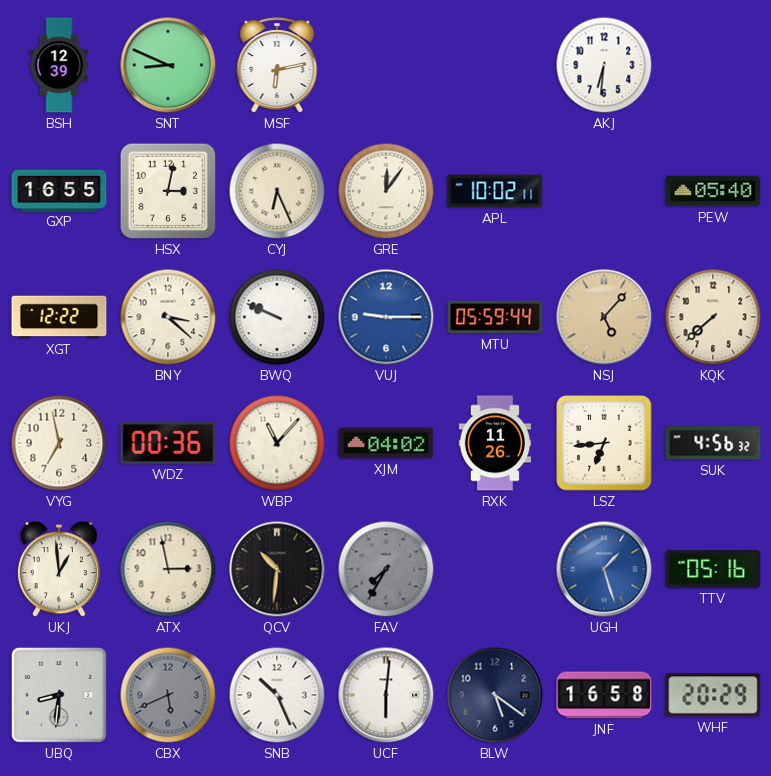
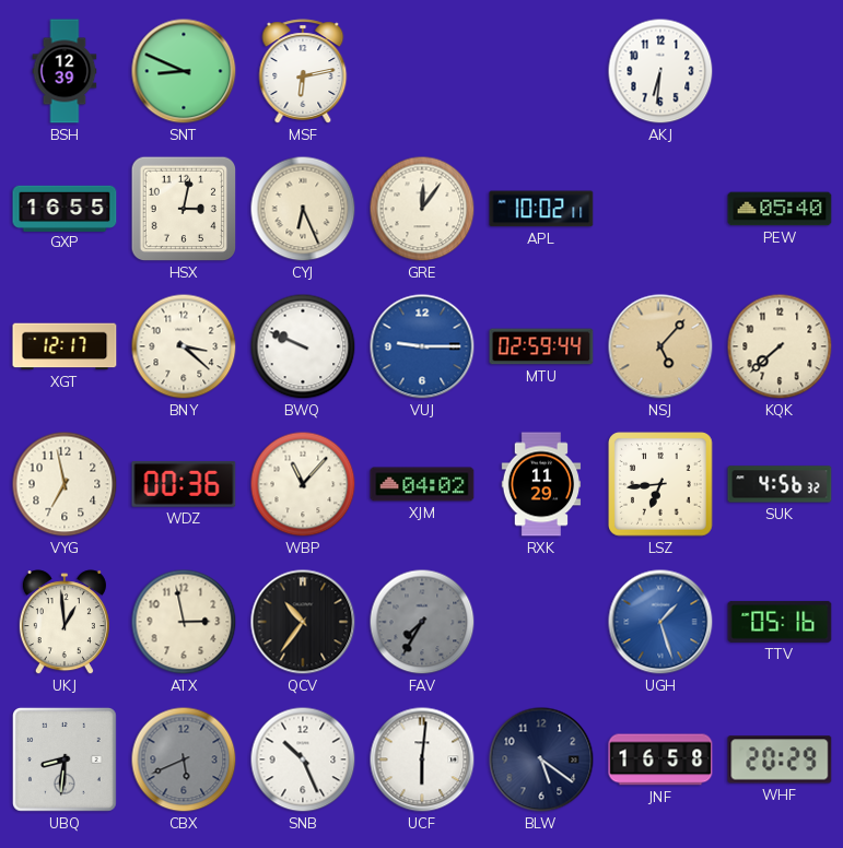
XGT: 12:22 -> 12:17 (65, 346)
MTU: 05:59 -> 02:59 (541, 346)
RXK: 11:26 -> 11:29 (541, 484)
QCV: 10:31 -> 10:36 (303, 622)
